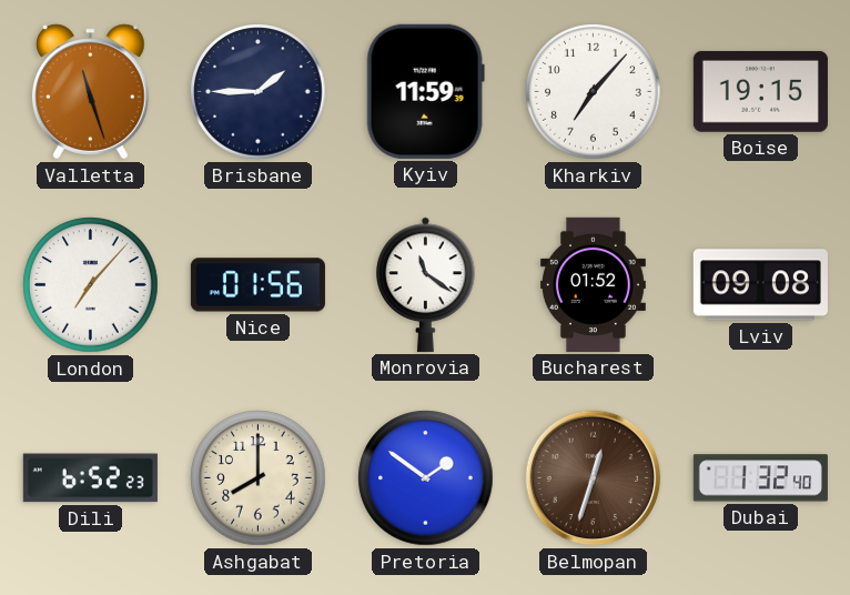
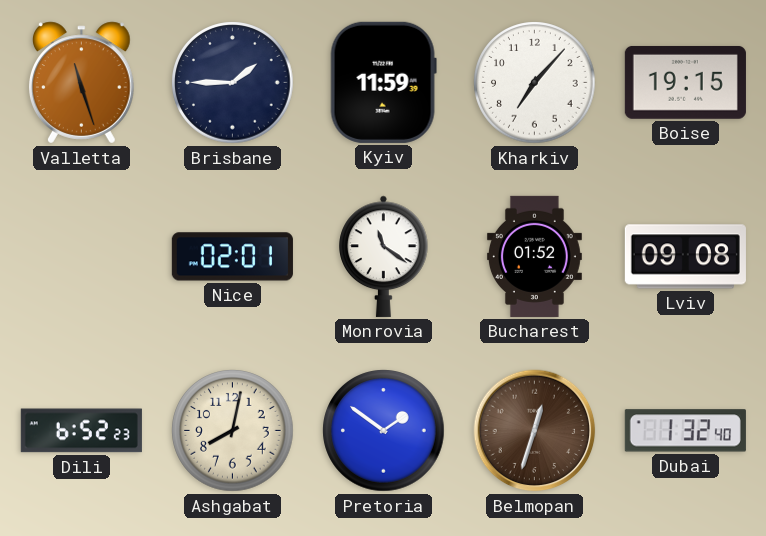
London: 7:07 -> none (91, 285)
Nice: 01:56 -> 02:01 (232, 257)
Ashgabat: 8:00 -> 8:02 (233, 431)
